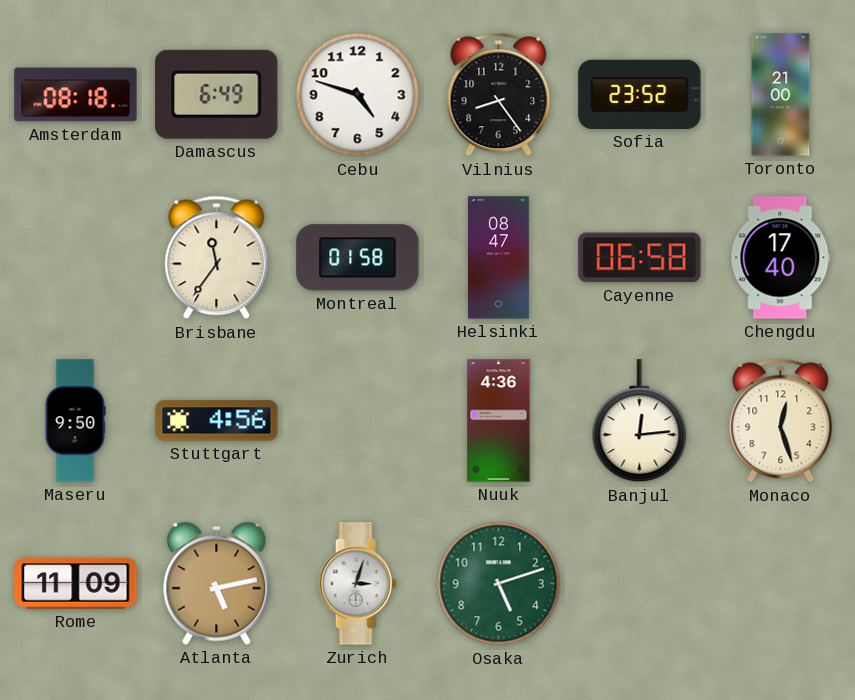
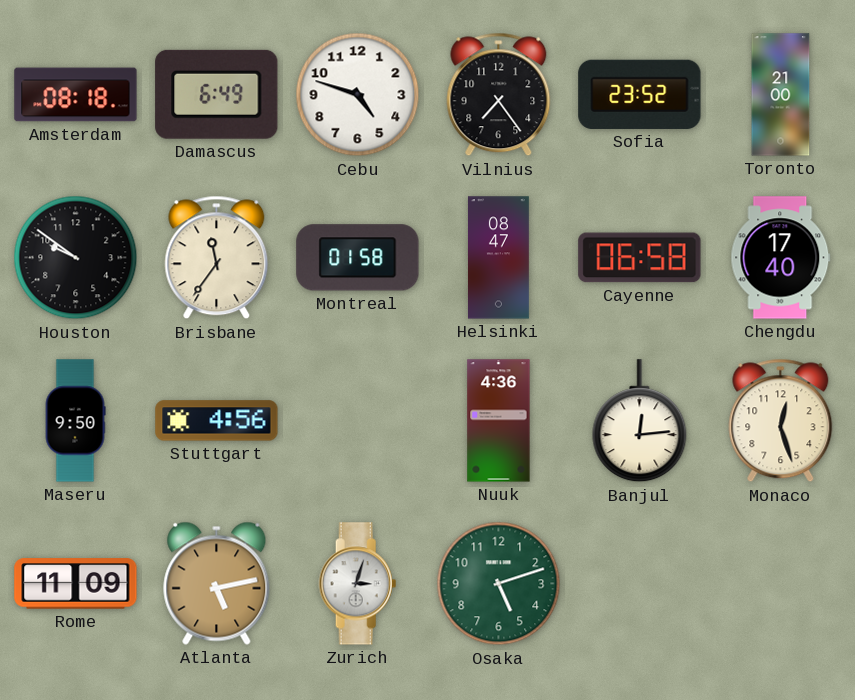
Vilnius: 8:24 -> 7:24 (499, 95)
Houston: none -> 9:51 (76, 258)
